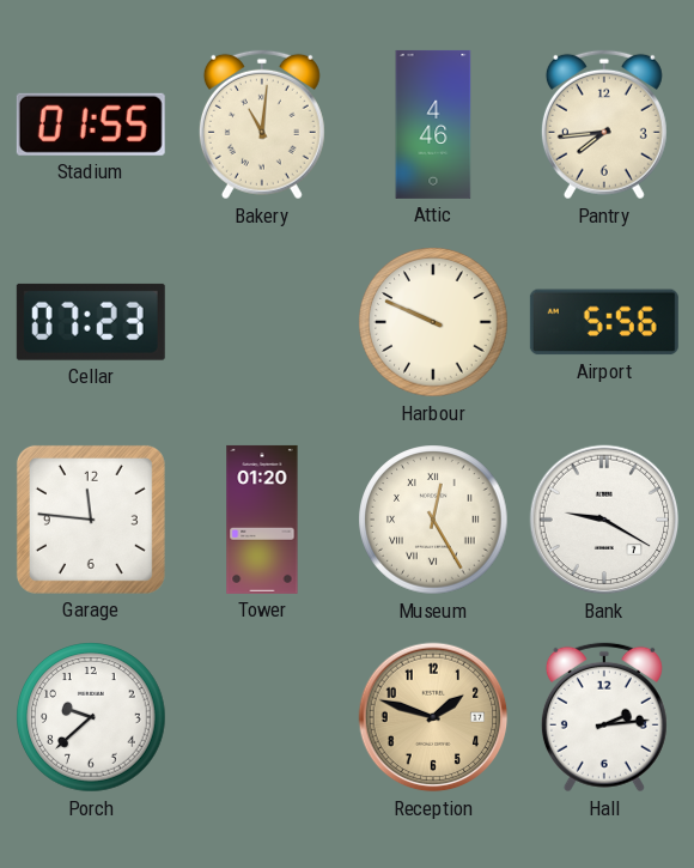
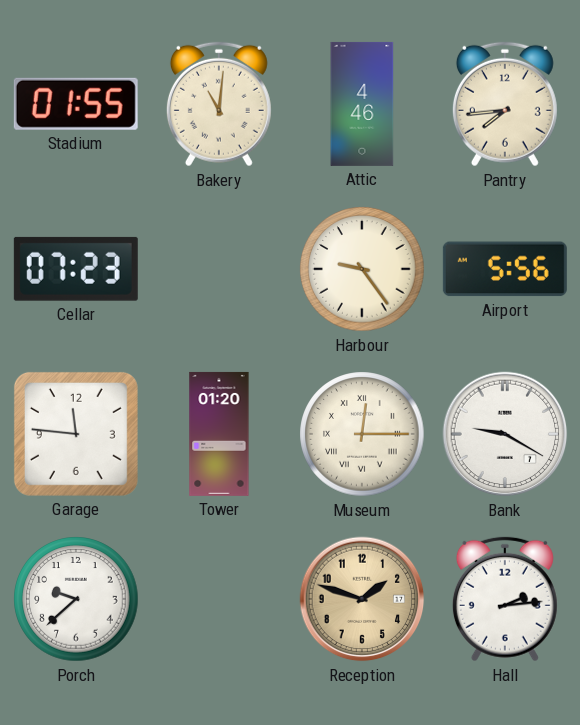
Harbour: 9:49 -> 9:24 (362, 269)
Museum: 12:25 -> 12:15 (362, 434)
